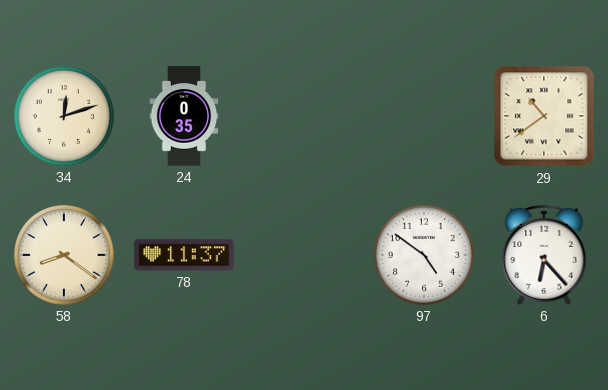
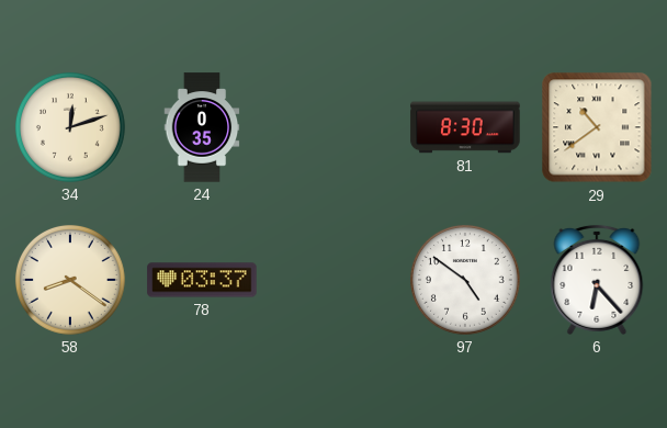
81: none -> 8:30 (465, 127)
78: 11:37 -> 03:37 (202, 280)
